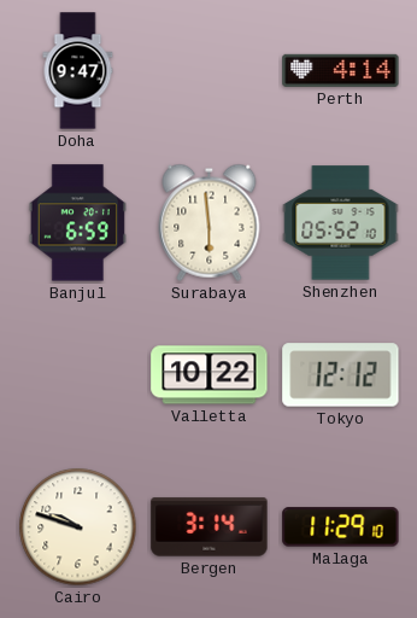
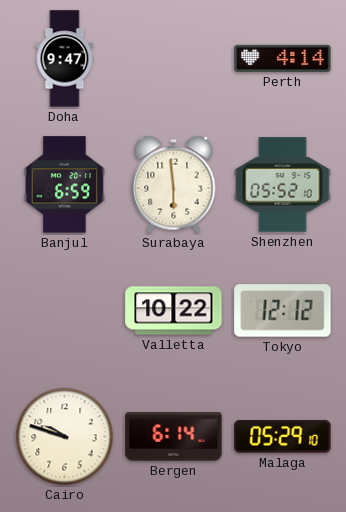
Bergen: 3:14 -> 6:14 (174, 437)
Malaga: 11:29 -> 05:29 (283, 437)
